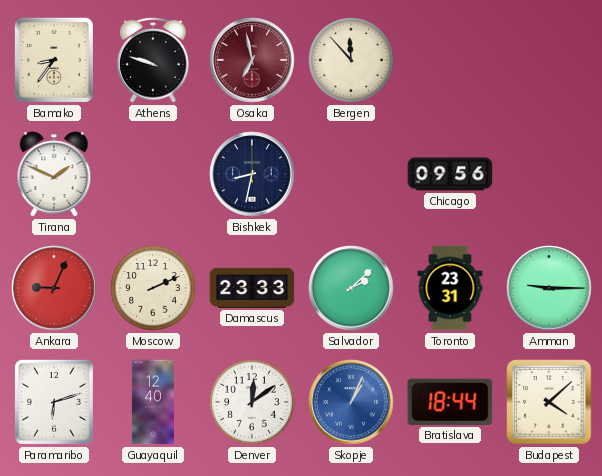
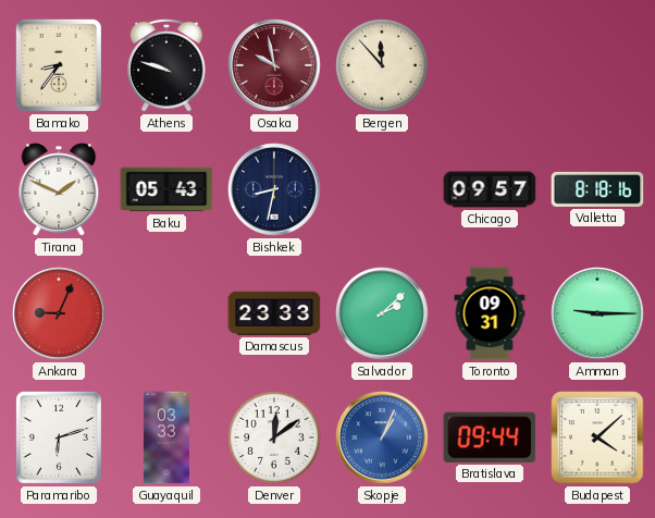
Osaka: 6:58 -> 9:58 (274, 65)
Baku: none -> 05:43 (166, 189)
Chicago: 09:56 -> 09:57 (490, 189)
Valletta: none -> 8:18 (597, 189)
Moscow: 2:11 -> none (153, 288)
Toronto: 23:31 -> 09:31 (490, 313)
Guayaquil: 12:40 -> 03:33 (166, 437)
Bratislava: 18:44 -> 09:44 (490, 437)
